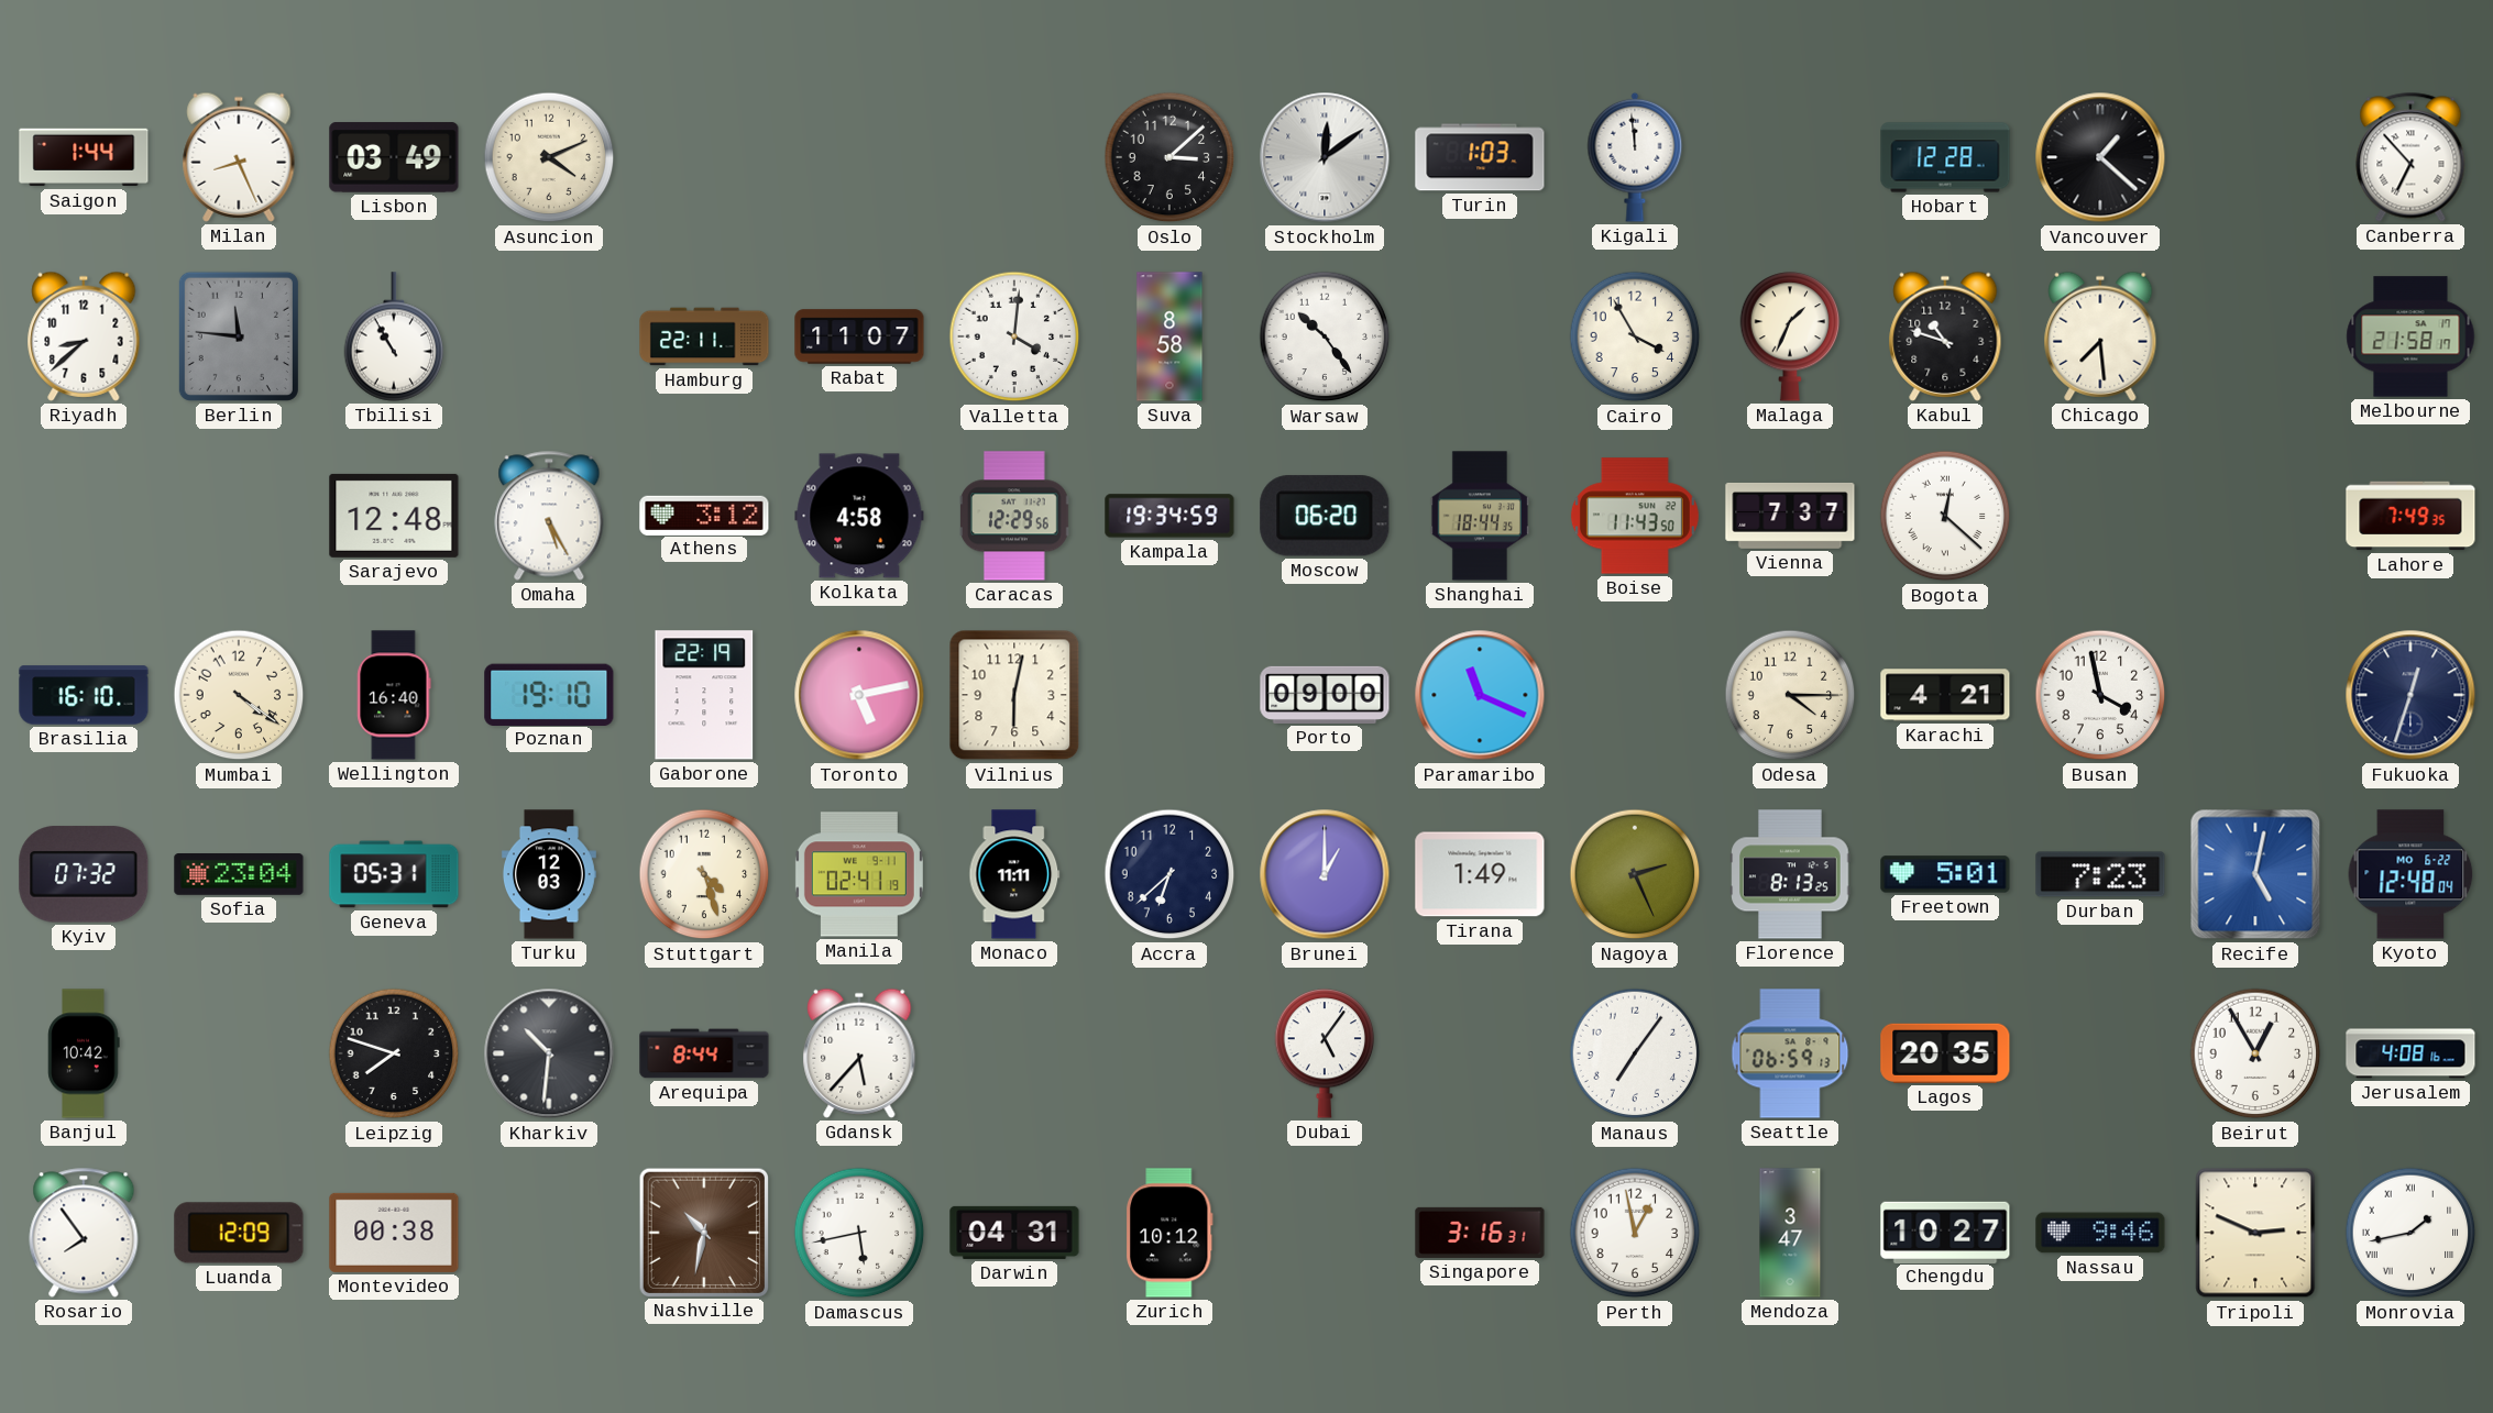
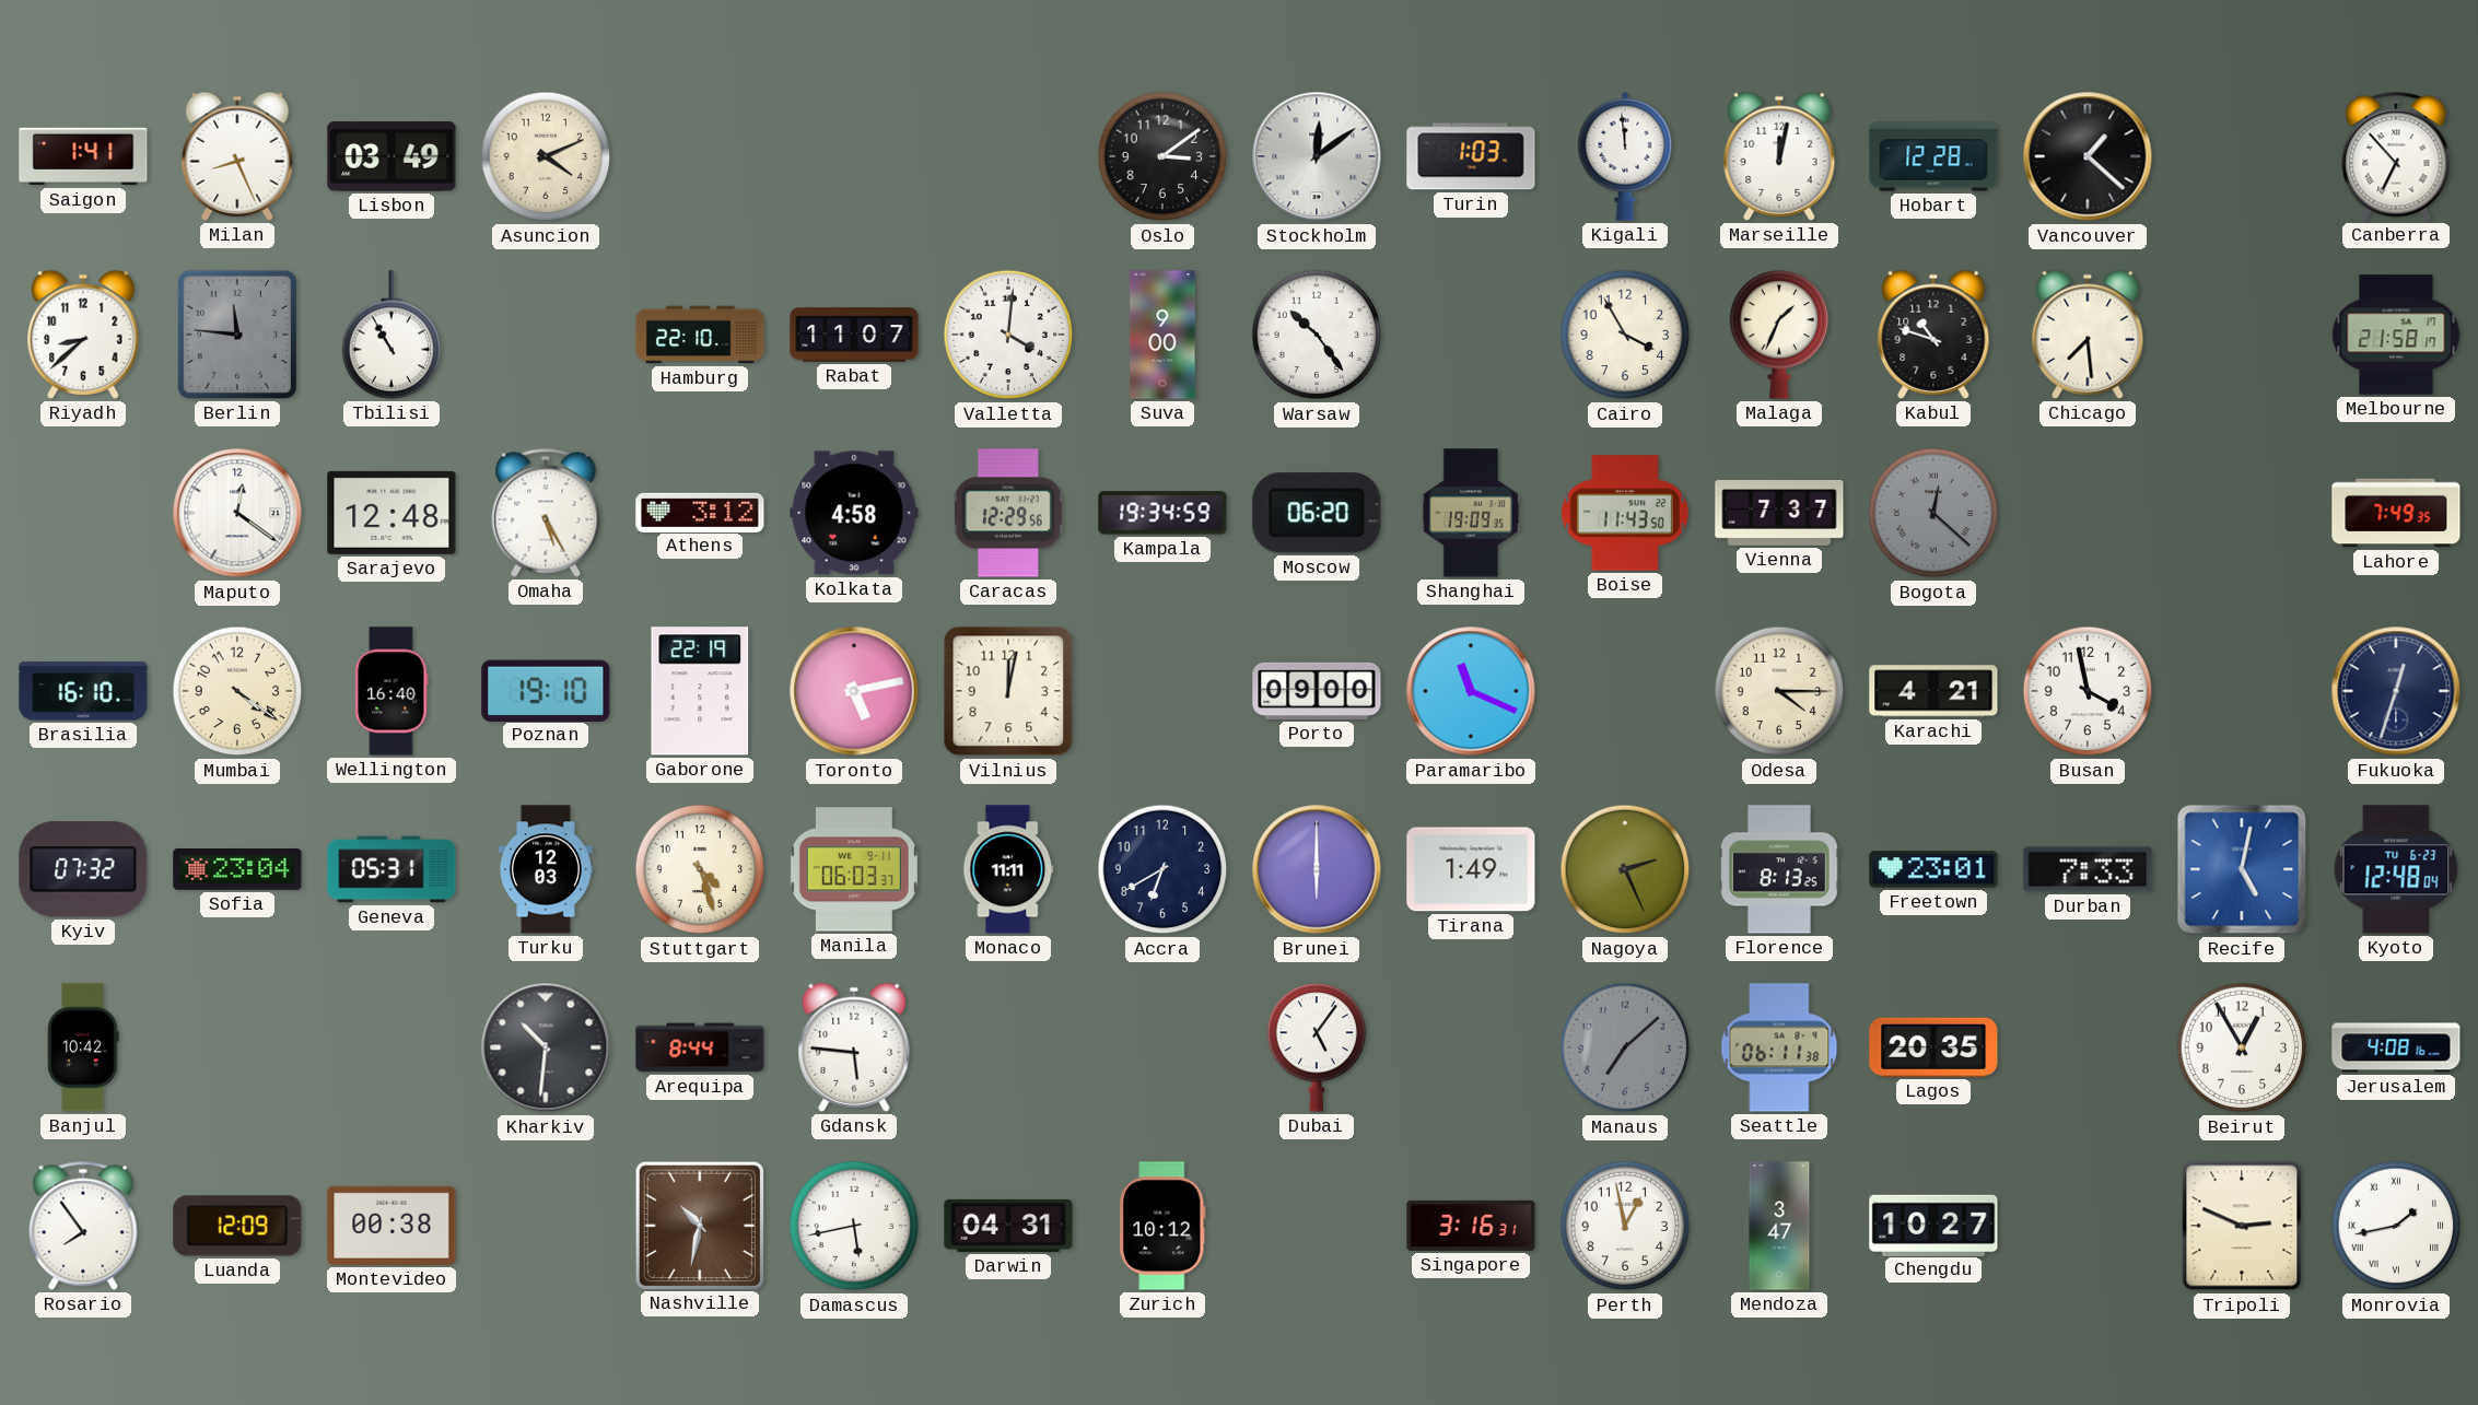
Saigon: 1:44 -> 1:41 (83, 156)
Oslo: 3:08 -> 3:09 (1162, 156)
Marseille: none -> 12:02 (1779, 156)
Hamburg: 22:11 -> 22:10 (700, 335)
Suva: 8:58 -> 9:00 (1162, 335)
Maputo: none -> 12:21 (237, 513)
Shanghai: 18:44 -> 19:09 (1470, 513)
Bogota dial: white -> grey (1933, 513)
Vilnius: 6:02 -> 12:02 (1008, 691)
Manila: 02:41 -> 06:03 (854, 869)
Accra: 6:38 -> 6:40 (1162, 869)
Brunei: 1:00 -> 6:00 (1317, 869)
Freetown: 5:01 -> 23:01 (1933, 869)
Durban: 7:23 -> 7:33 (2088, 869)
Kyoto date: MO 6-22 -> TU 6-23 (2396, 869)
Leipzig: 7:48 -> none (394, 1053)
Gdansk: 5:37 -> 5:46 (854, 1047)
Manaus: 7:06 -> 7:08 (1625, 1047)
Manaus dial: white -> grey (1625, 1047)
Seattle: 06:59 -> 06:11 (1779, 1047)
Nassau: 9:46 -> none (2100, 1233)
